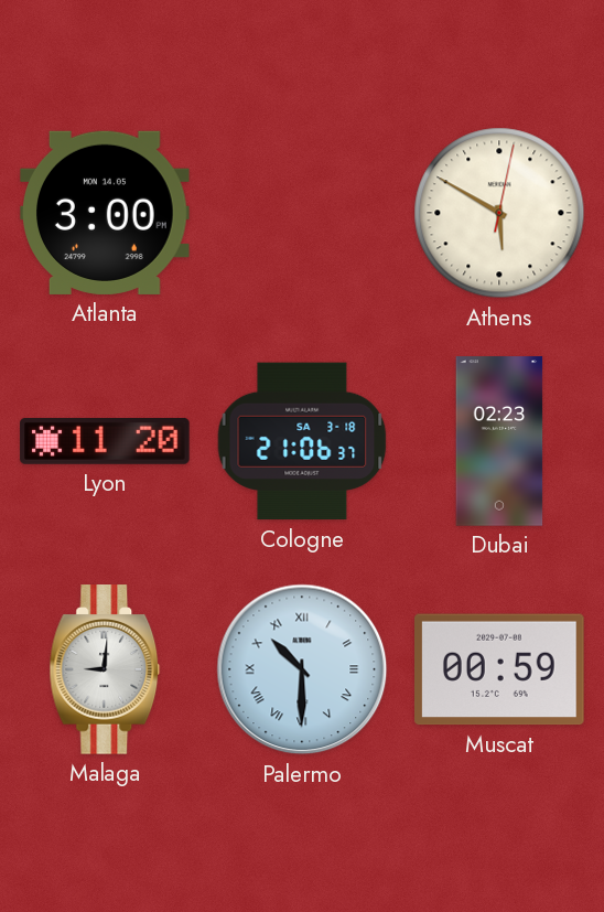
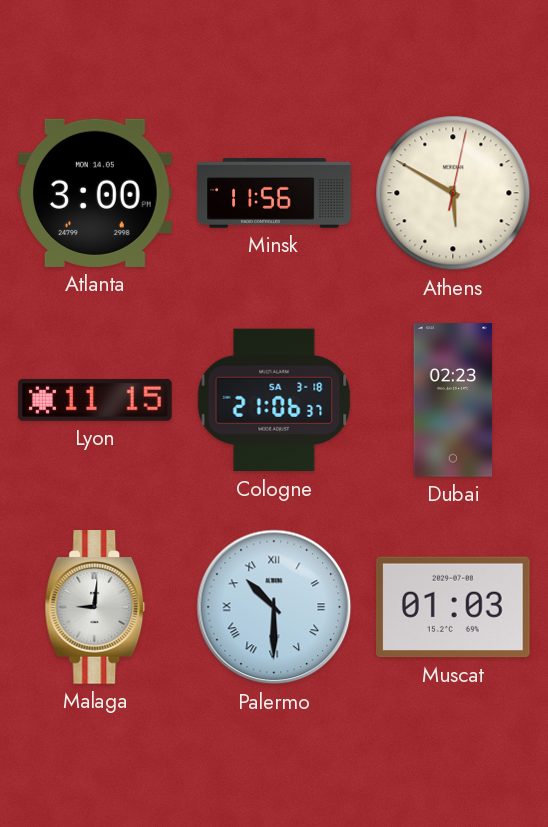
Minsk: none -> 11:56 (274, 193)
Lyon: 11:20 -> 11:15 (95, 400)
Muscat: 00:59 -> 01:03 (454, 607)
